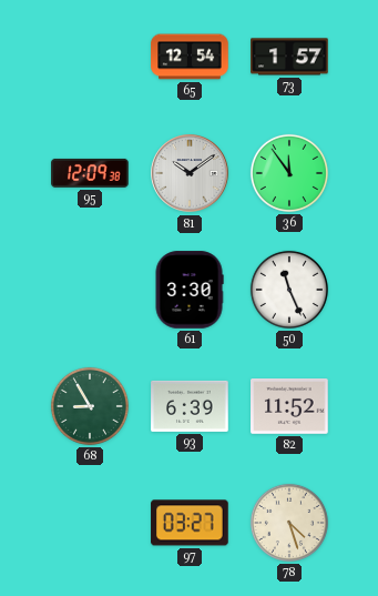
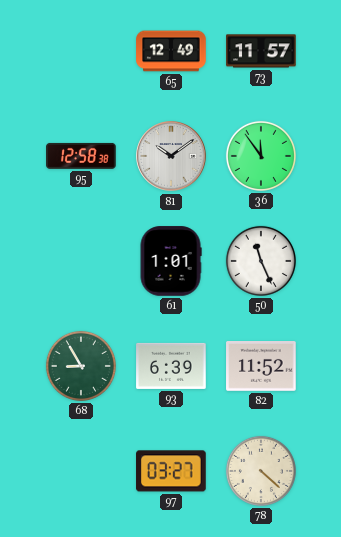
65: 12:54 -> 12:49 (171, 51)
73: 1:57 -> 11:57 (261, 51)
95: 12:09 -> 12:58 (81, 156)
61: 3:30 -> 1:01 (171, 261)
78: 4:27 -> 4:22 (261, 471)
